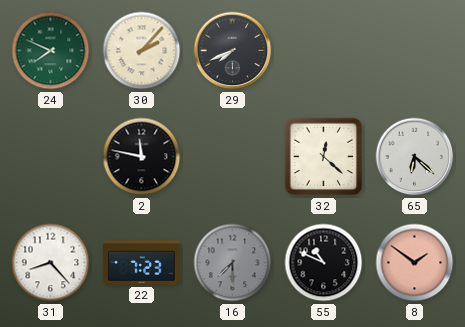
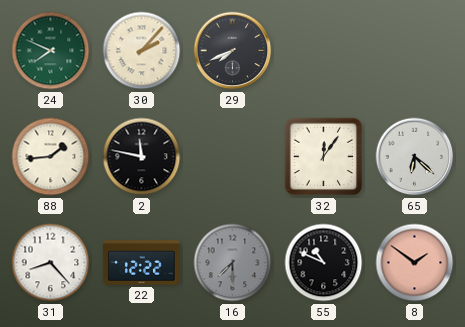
88: none -> 1:44 (51, 157)
32: 12:22 -> 12:06 (324, 157)
22: 7:23 -> 12:22 (141, 263)
